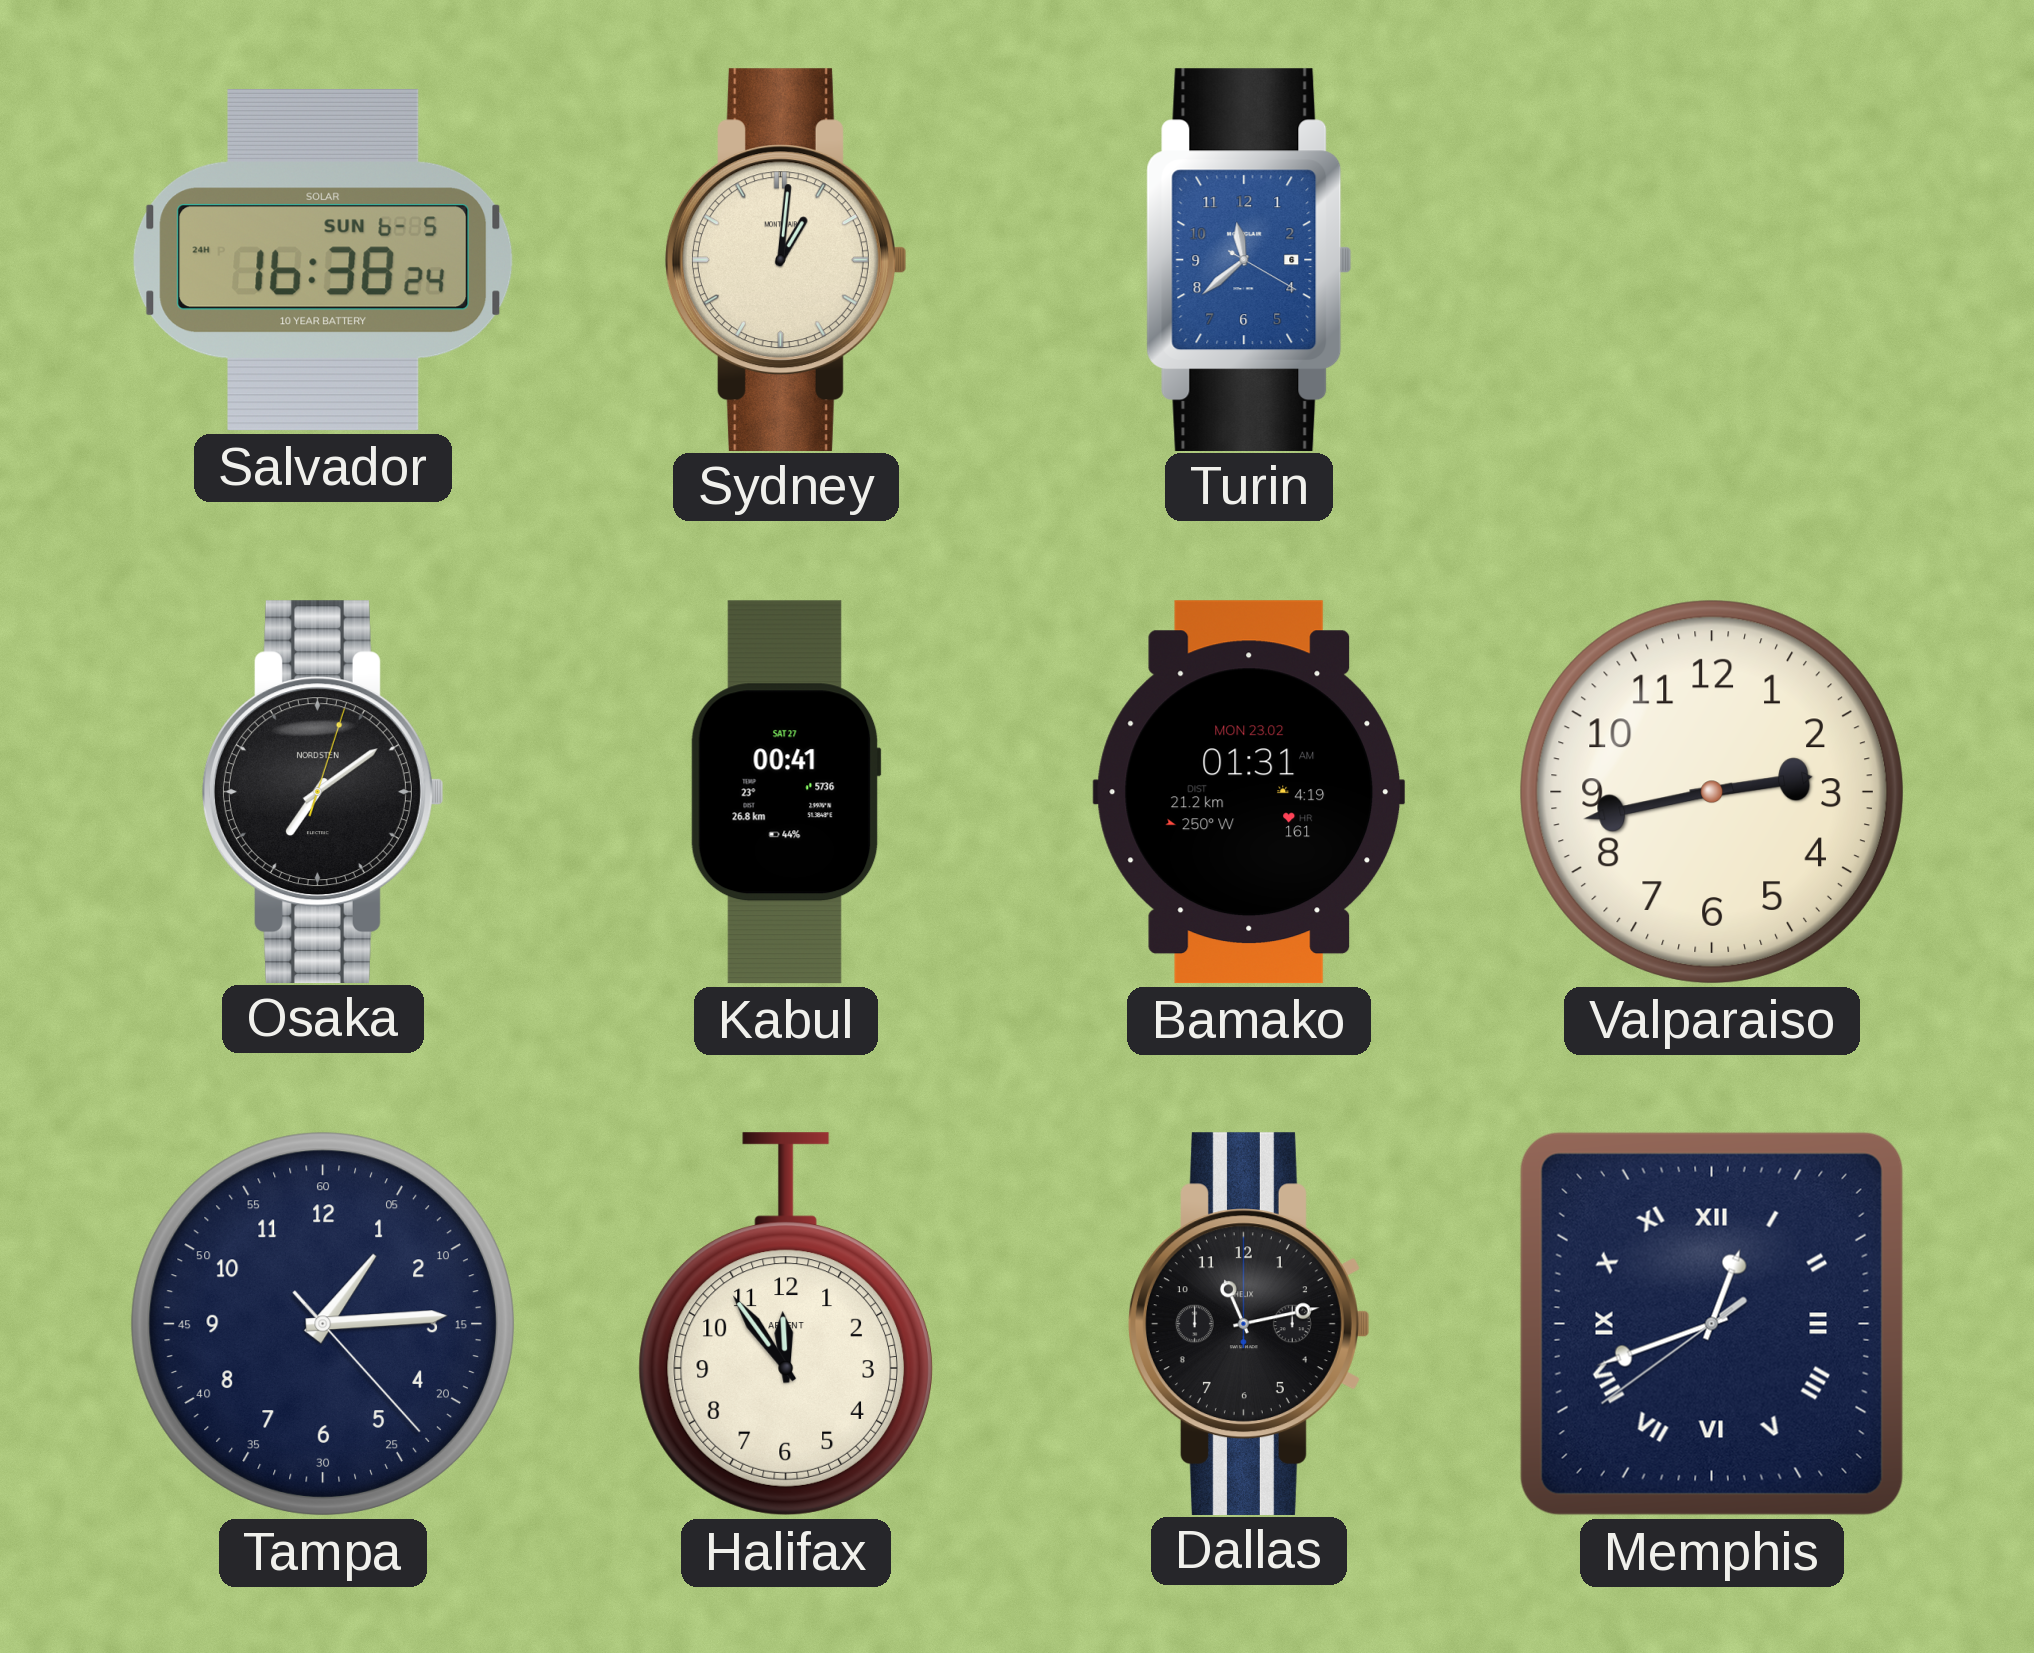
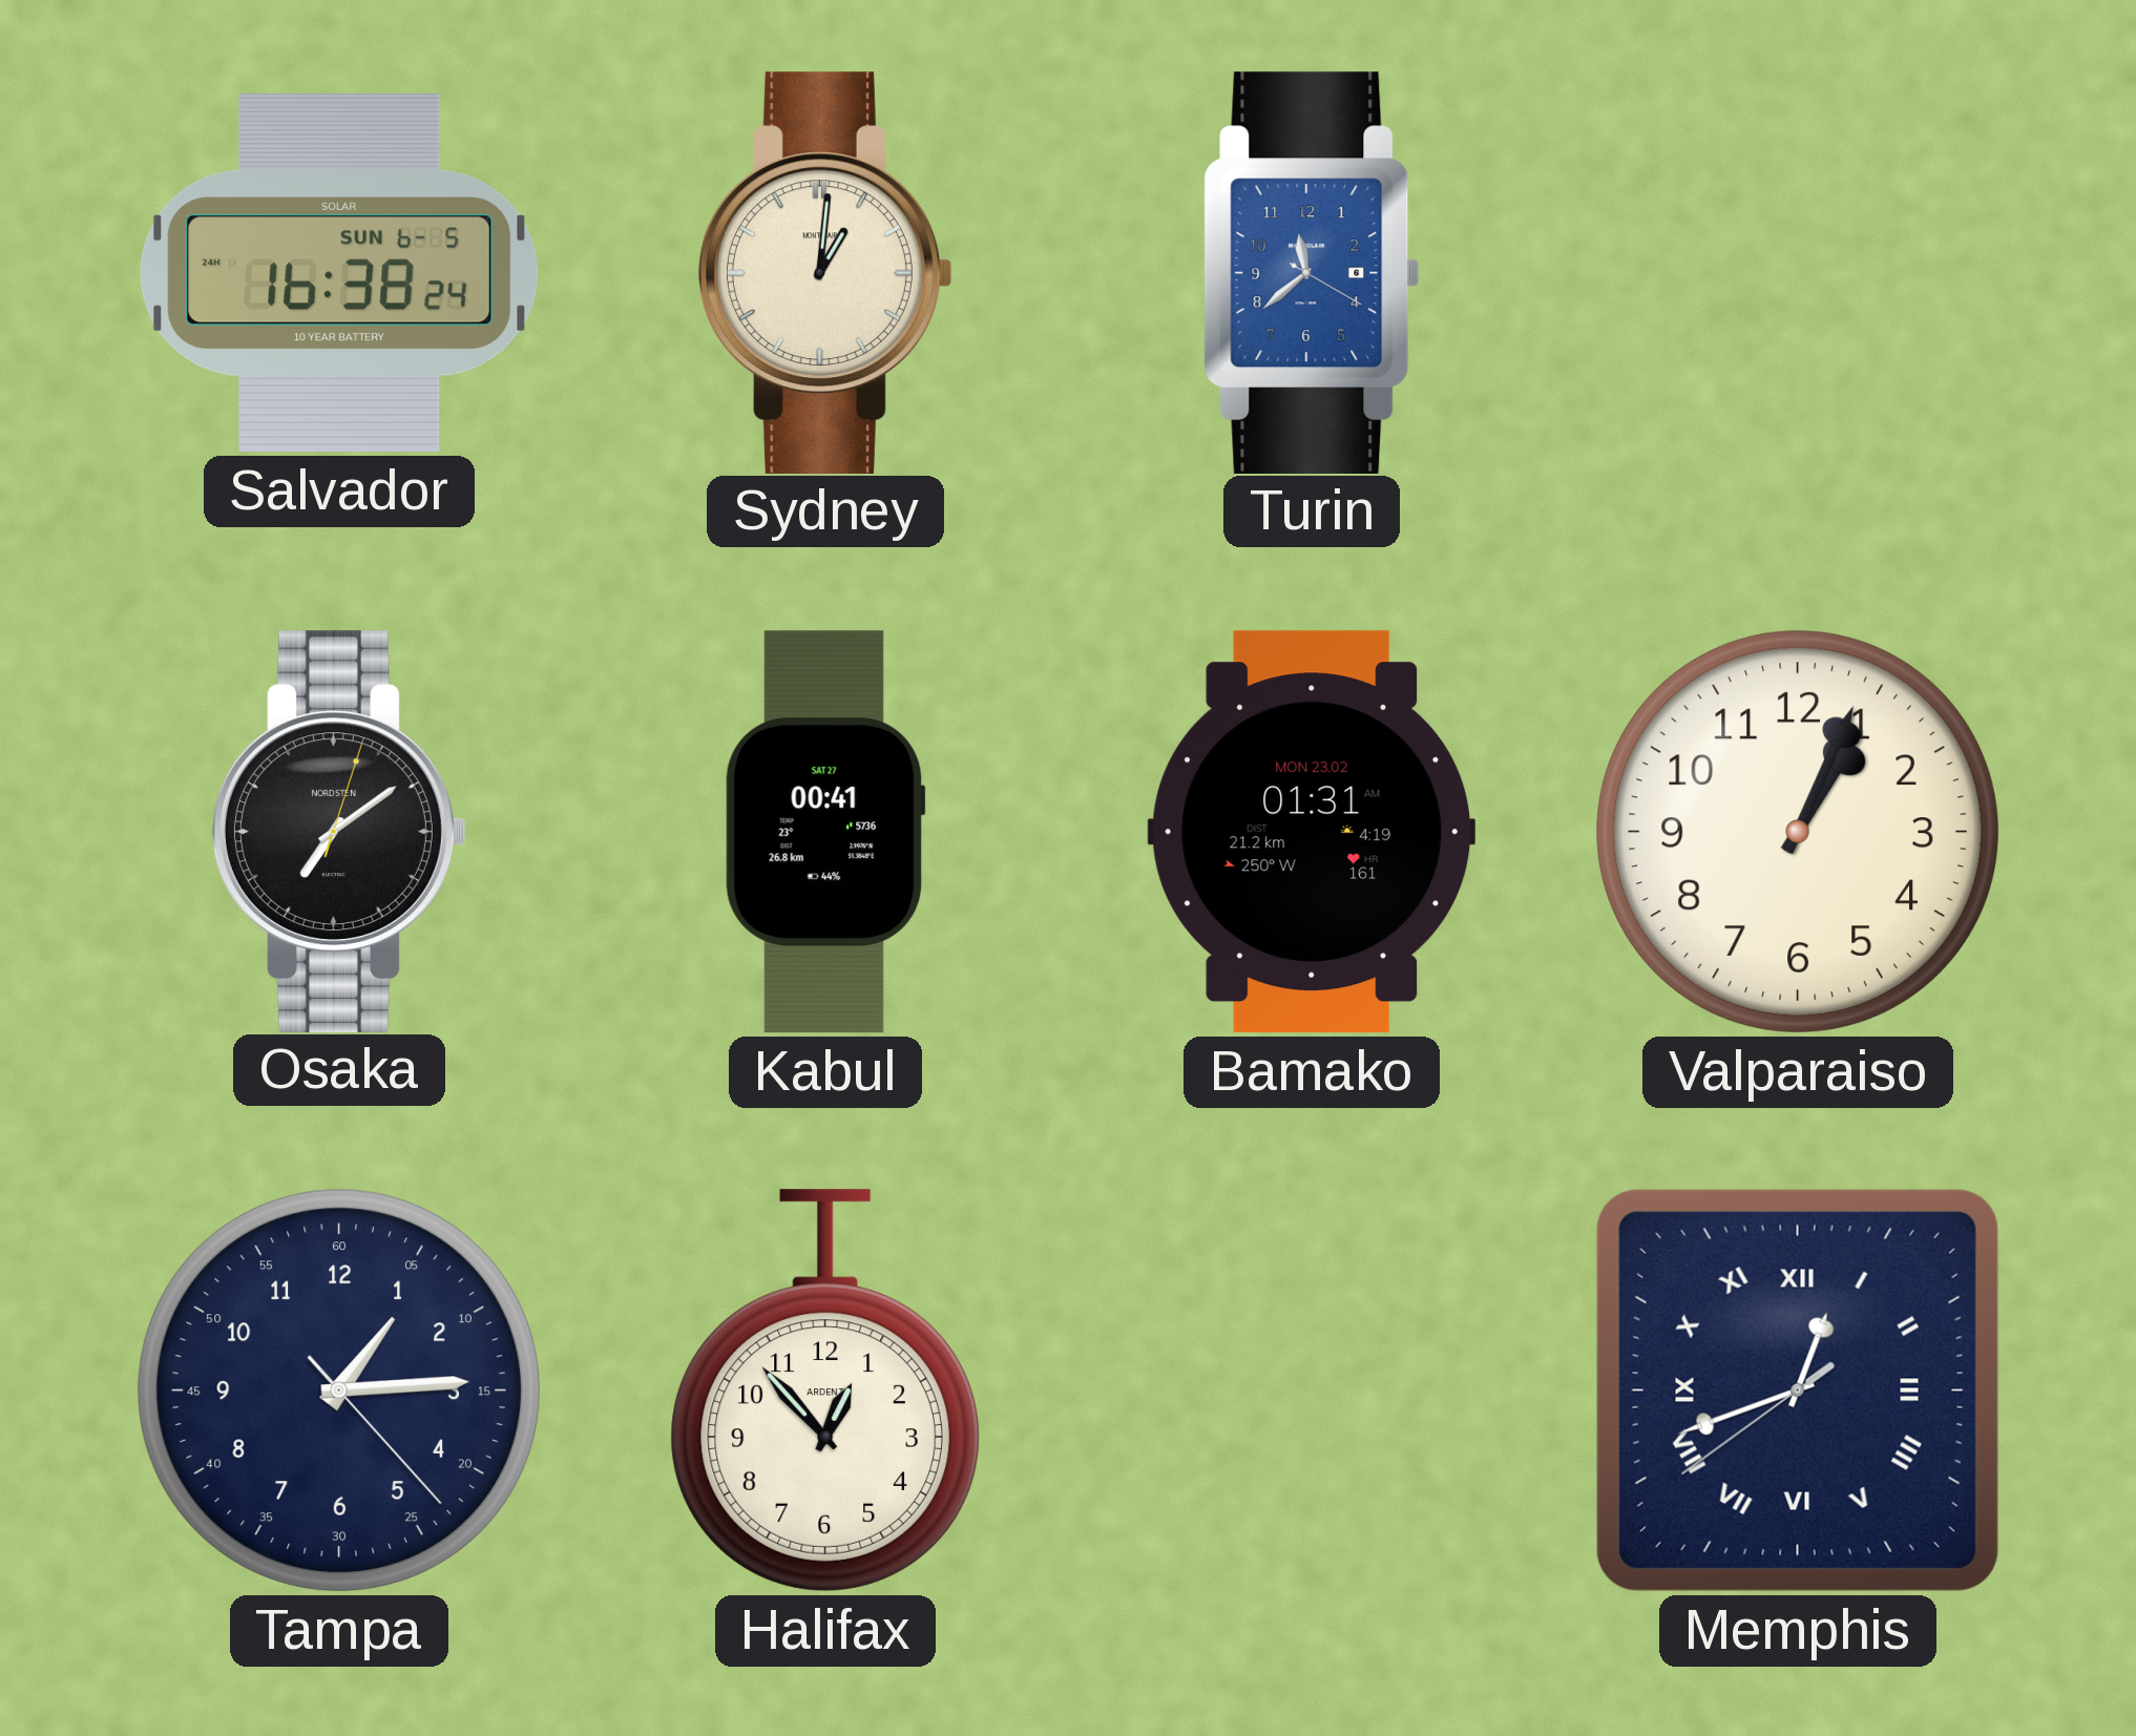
Valparaiso: 2:43 -> 1:04 (1798, 832)
Halifax: 11:54 -> 12:53 (825, 1390)
Dallas: 11:13 -> none (1249, 1323)
